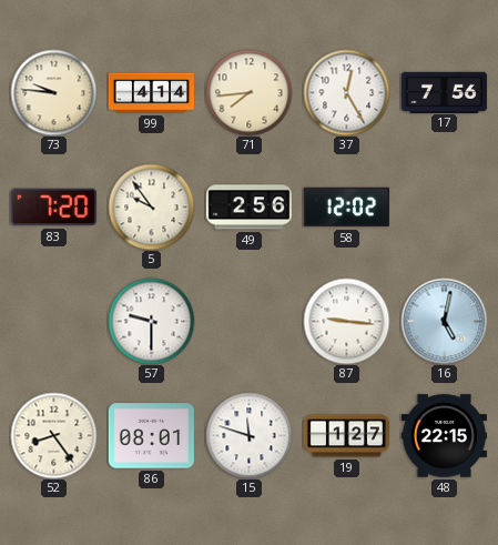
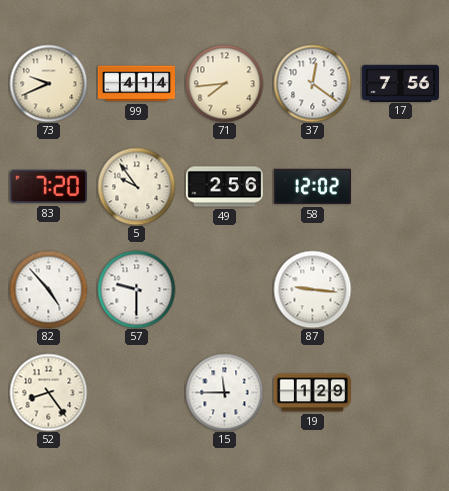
73: 9:46 -> 9:41 (48, 83)
37: 12:25 -> 12:21 (312, 83)
82: none -> 4:53 (48, 289)
16: 5:02 -> none (444, 321)
86: 08:01 -> none (151, 436)
15: 11:48 -> 11:45 (224, 392)
19: 1:27 -> 1:29 (312, 393)
48: 22:15 -> none (444, 436)
